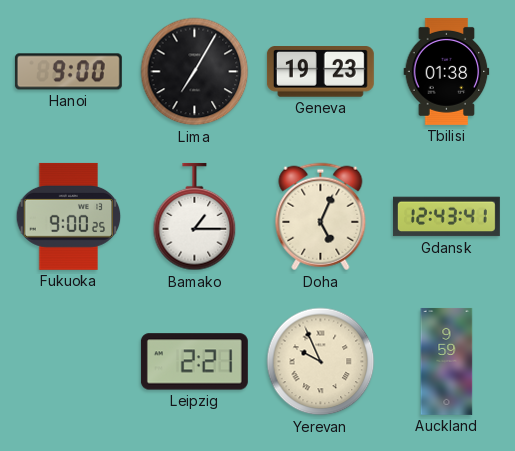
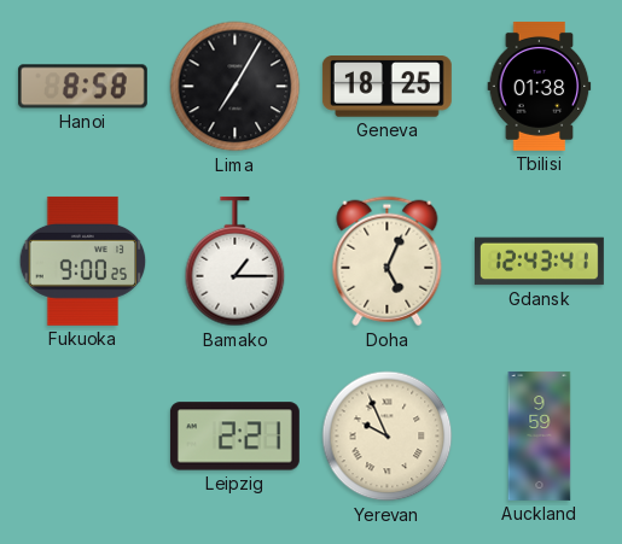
Hanoi: 9:00 -> 8:58 (82, 87)
Geneva: 19:23 -> 18:25 (386, 87)
